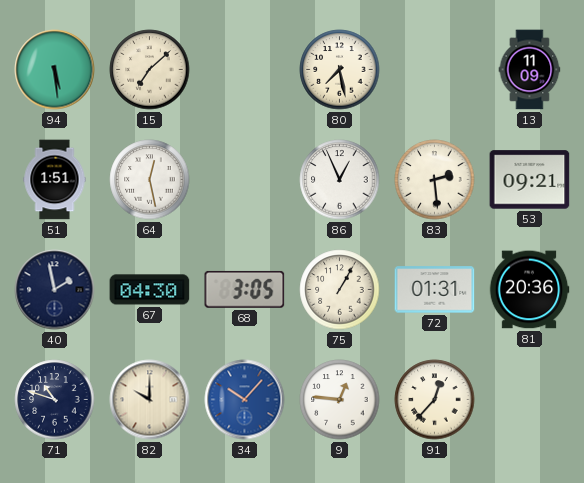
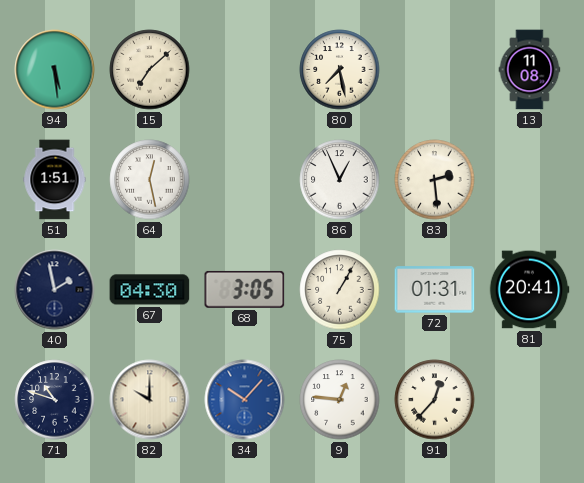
13: 11:09 -> 11:08 (530, 70)
53: 09:21 -> none (530, 180)
81: 20:36 -> 20:41 (529, 290)
